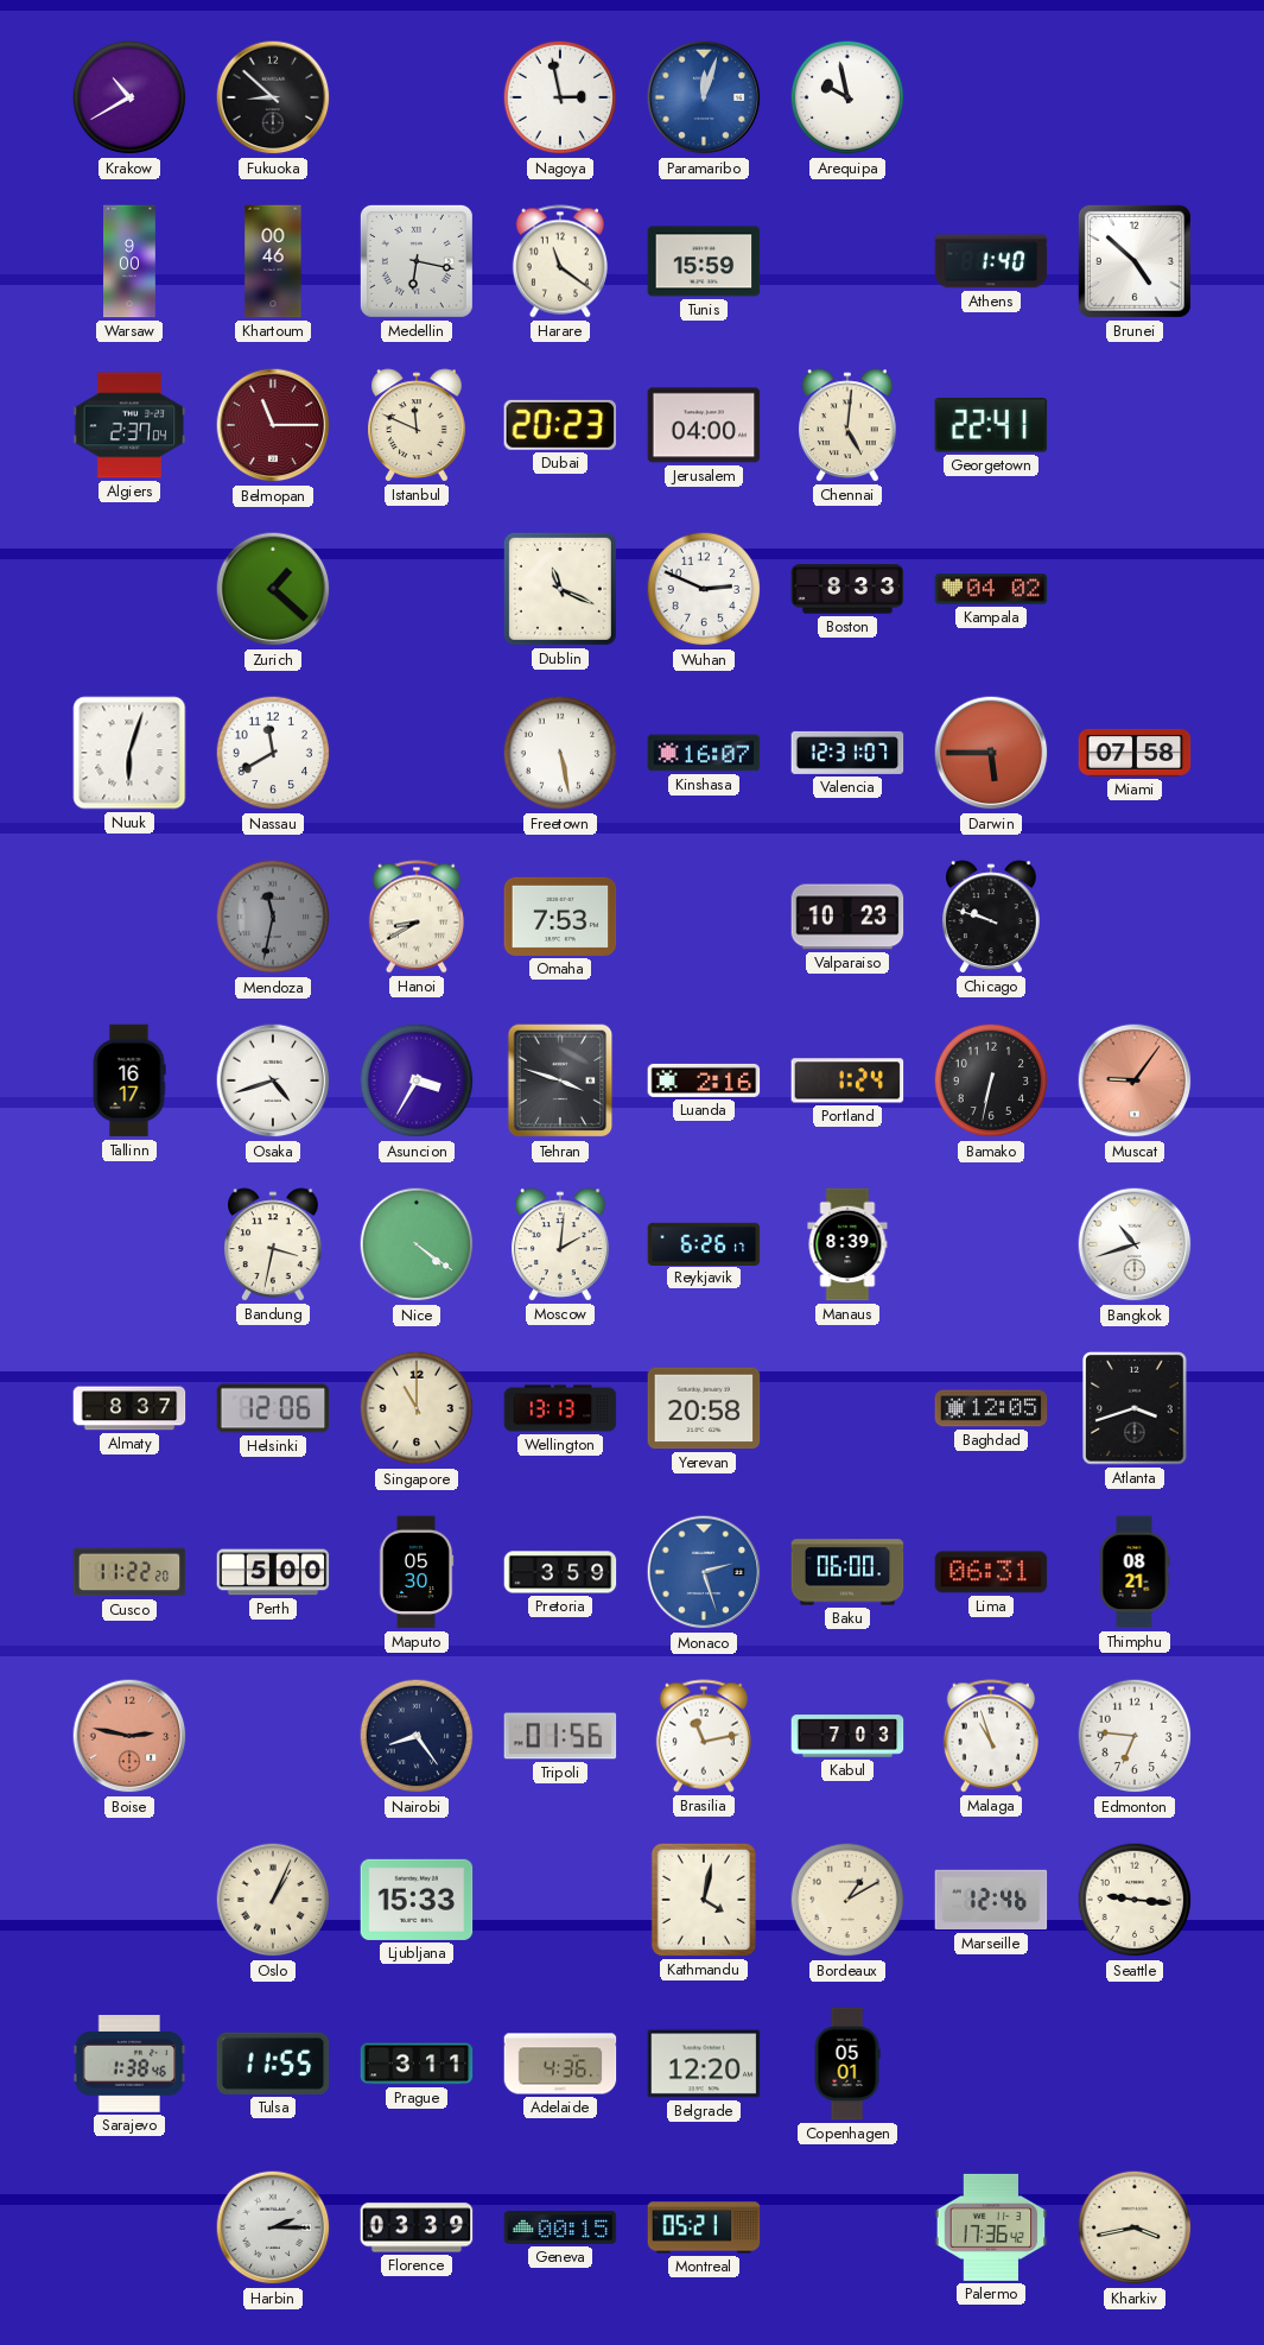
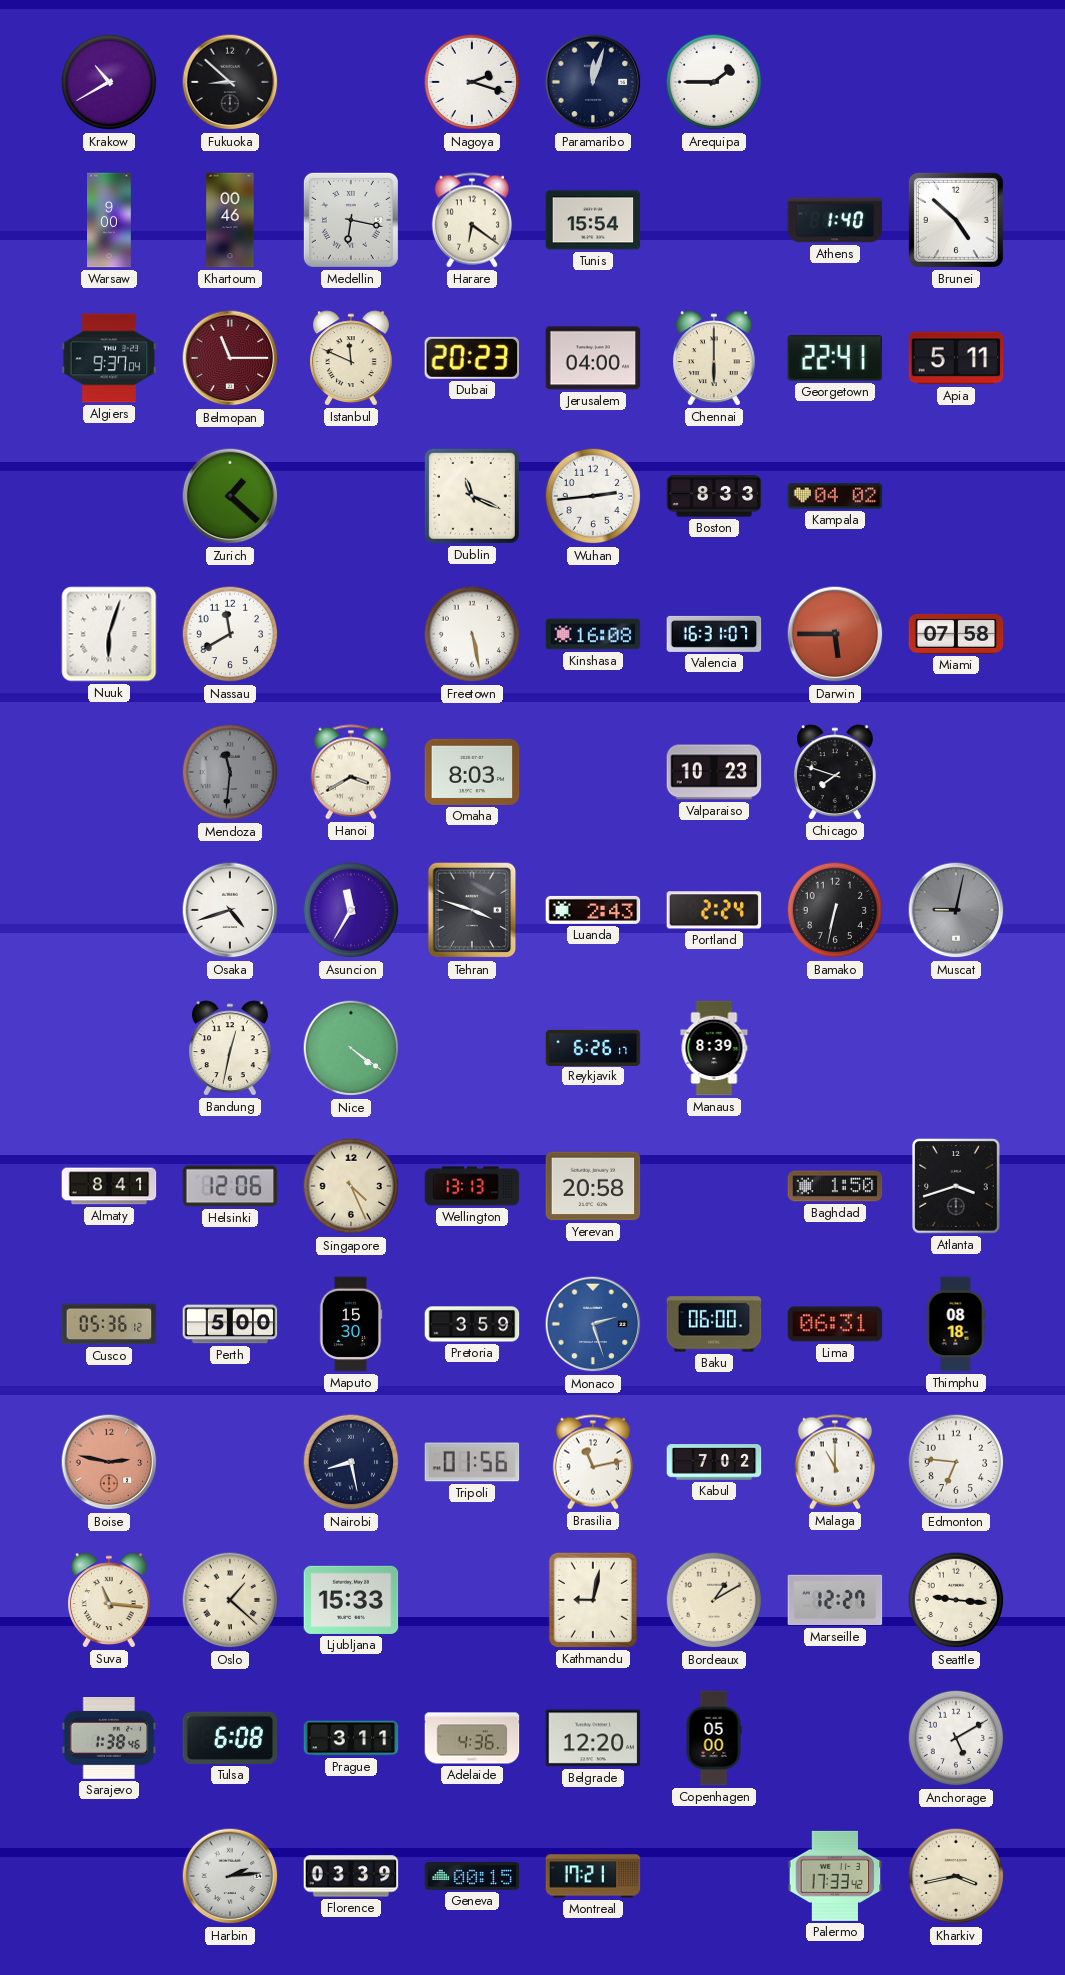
Nagoya: 2:58 -> 2:18 (472, 82)
Paramaribo dial: blue -> navy (593, 82)
Arequipa: 9:58 -> 1:45 (714, 82)
Harare: 11:21 -> 6:21 (472, 220)
Tunis: 15:59 -> 15:54 (593, 220)
Algiers: 2:37 -> 9:37 (109, 358)
Chennai: 5:01 -> 6:00 (715, 358)
Apia: none -> 5:11 (956, 358)
Wuhan: 2:49 -> 2:44 (593, 496)
Kinshasa: 16:07 -> 16:08 (593, 634)
Valencia: 12:31 -> 16:31 (714, 634)
Mendoza: 11:32 -> 11:31 (230, 772)
Hanoi: 8:40 -> 3:40 (351, 772)
Omaha: 7:53 -> 8:03 (472, 772)
Chicago: 9:48 -> 7:48 (836, 772)
Tallinn: 16:17 -> none (129, 1080)
Asuncion: 3:35 -> 11:35 (351, 910)
Luanda: 2:16 -> 2:43 (593, 910)
Portland: 1:24 -> 2:24 (714, 910)
Muscat: 9:06 -> 9:02 (956, 910)
Muscat dial: salmon -> grey (956, 910)
Bandung: 3:32 -> 12:32 (231, 1048)
Moscow: 2:01 -> none (561, 1244)
Bangkok: 10:42 -> none (1135, 1244)
Almaty: 8:37 -> 8:41 (109, 1186)
Singapore: 11:00 -> 4:26 (351, 1186)
Baghdad: 12:05 -> 1:50 (835, 1186)
Cusco: 11:22 -> 05:36 (109, 1324)
Maputo: 05:30 -> 15:30 (351, 1324)
Thimphu: 08:21 -> 08:18 (956, 1324)
Nairobi: 8:24 -> 8:28 (351, 1462)
Kabul: 7:03 -> 7:02 (714, 1462)
Malaga: 10:57 -> 11:00 (835, 1462)
Suva: none -> 11:16 (110, 1600)
Oslo: 1:04 -> 1:22 (230, 1600)
Kathmandu: 4:02 -> 9:02 (593, 1600)
Marseille: 12:46 -> 12:27 (835, 1600)
Tulsa: 11:55 -> 6:08 (230, 1738)
Copenhagen: 05:01 -> 05:00 (714, 1738)
Anchorage: none -> 5:10 (956, 1738)
Harbin: 2:15 -> 2:14 (230, 1876)
Montreal: 05:21 -> 17:21 (593, 1876)
Palermo: 17:36 -> 17:33 (835, 1876)
